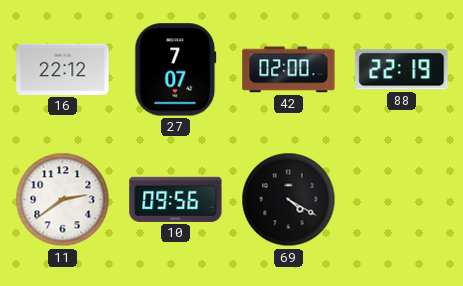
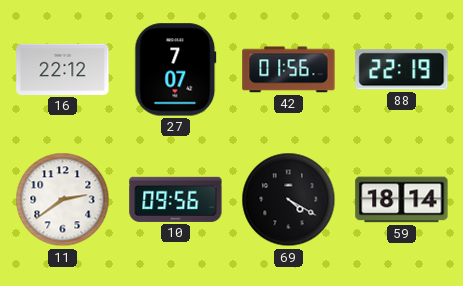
42: 02:00 -> 01:56 (289, 70)
59: none -> 18:14 (402, 200)
